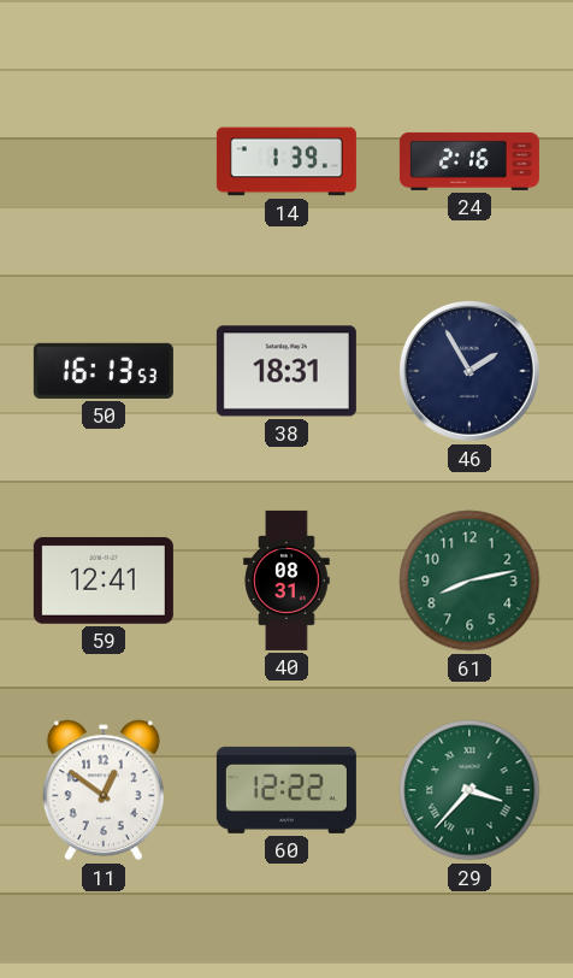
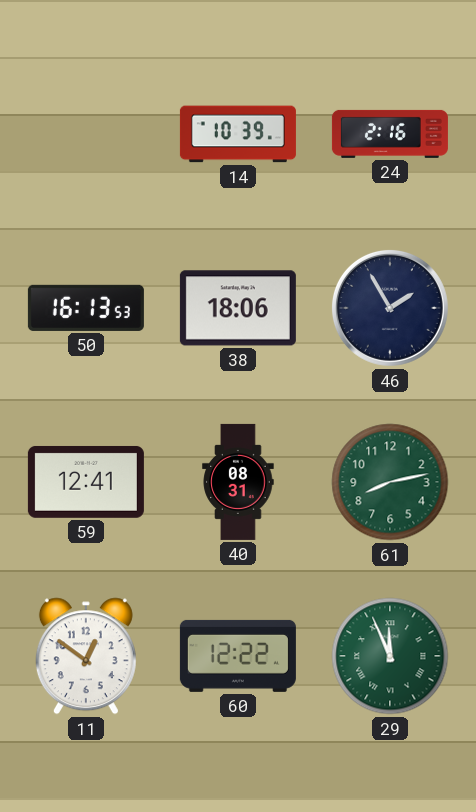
14: 1:39 -> 10:39 (238, 134)
38: 18:31 -> 18:06 (238, 308)
29: 3:37 -> 11:56 (390, 656)
